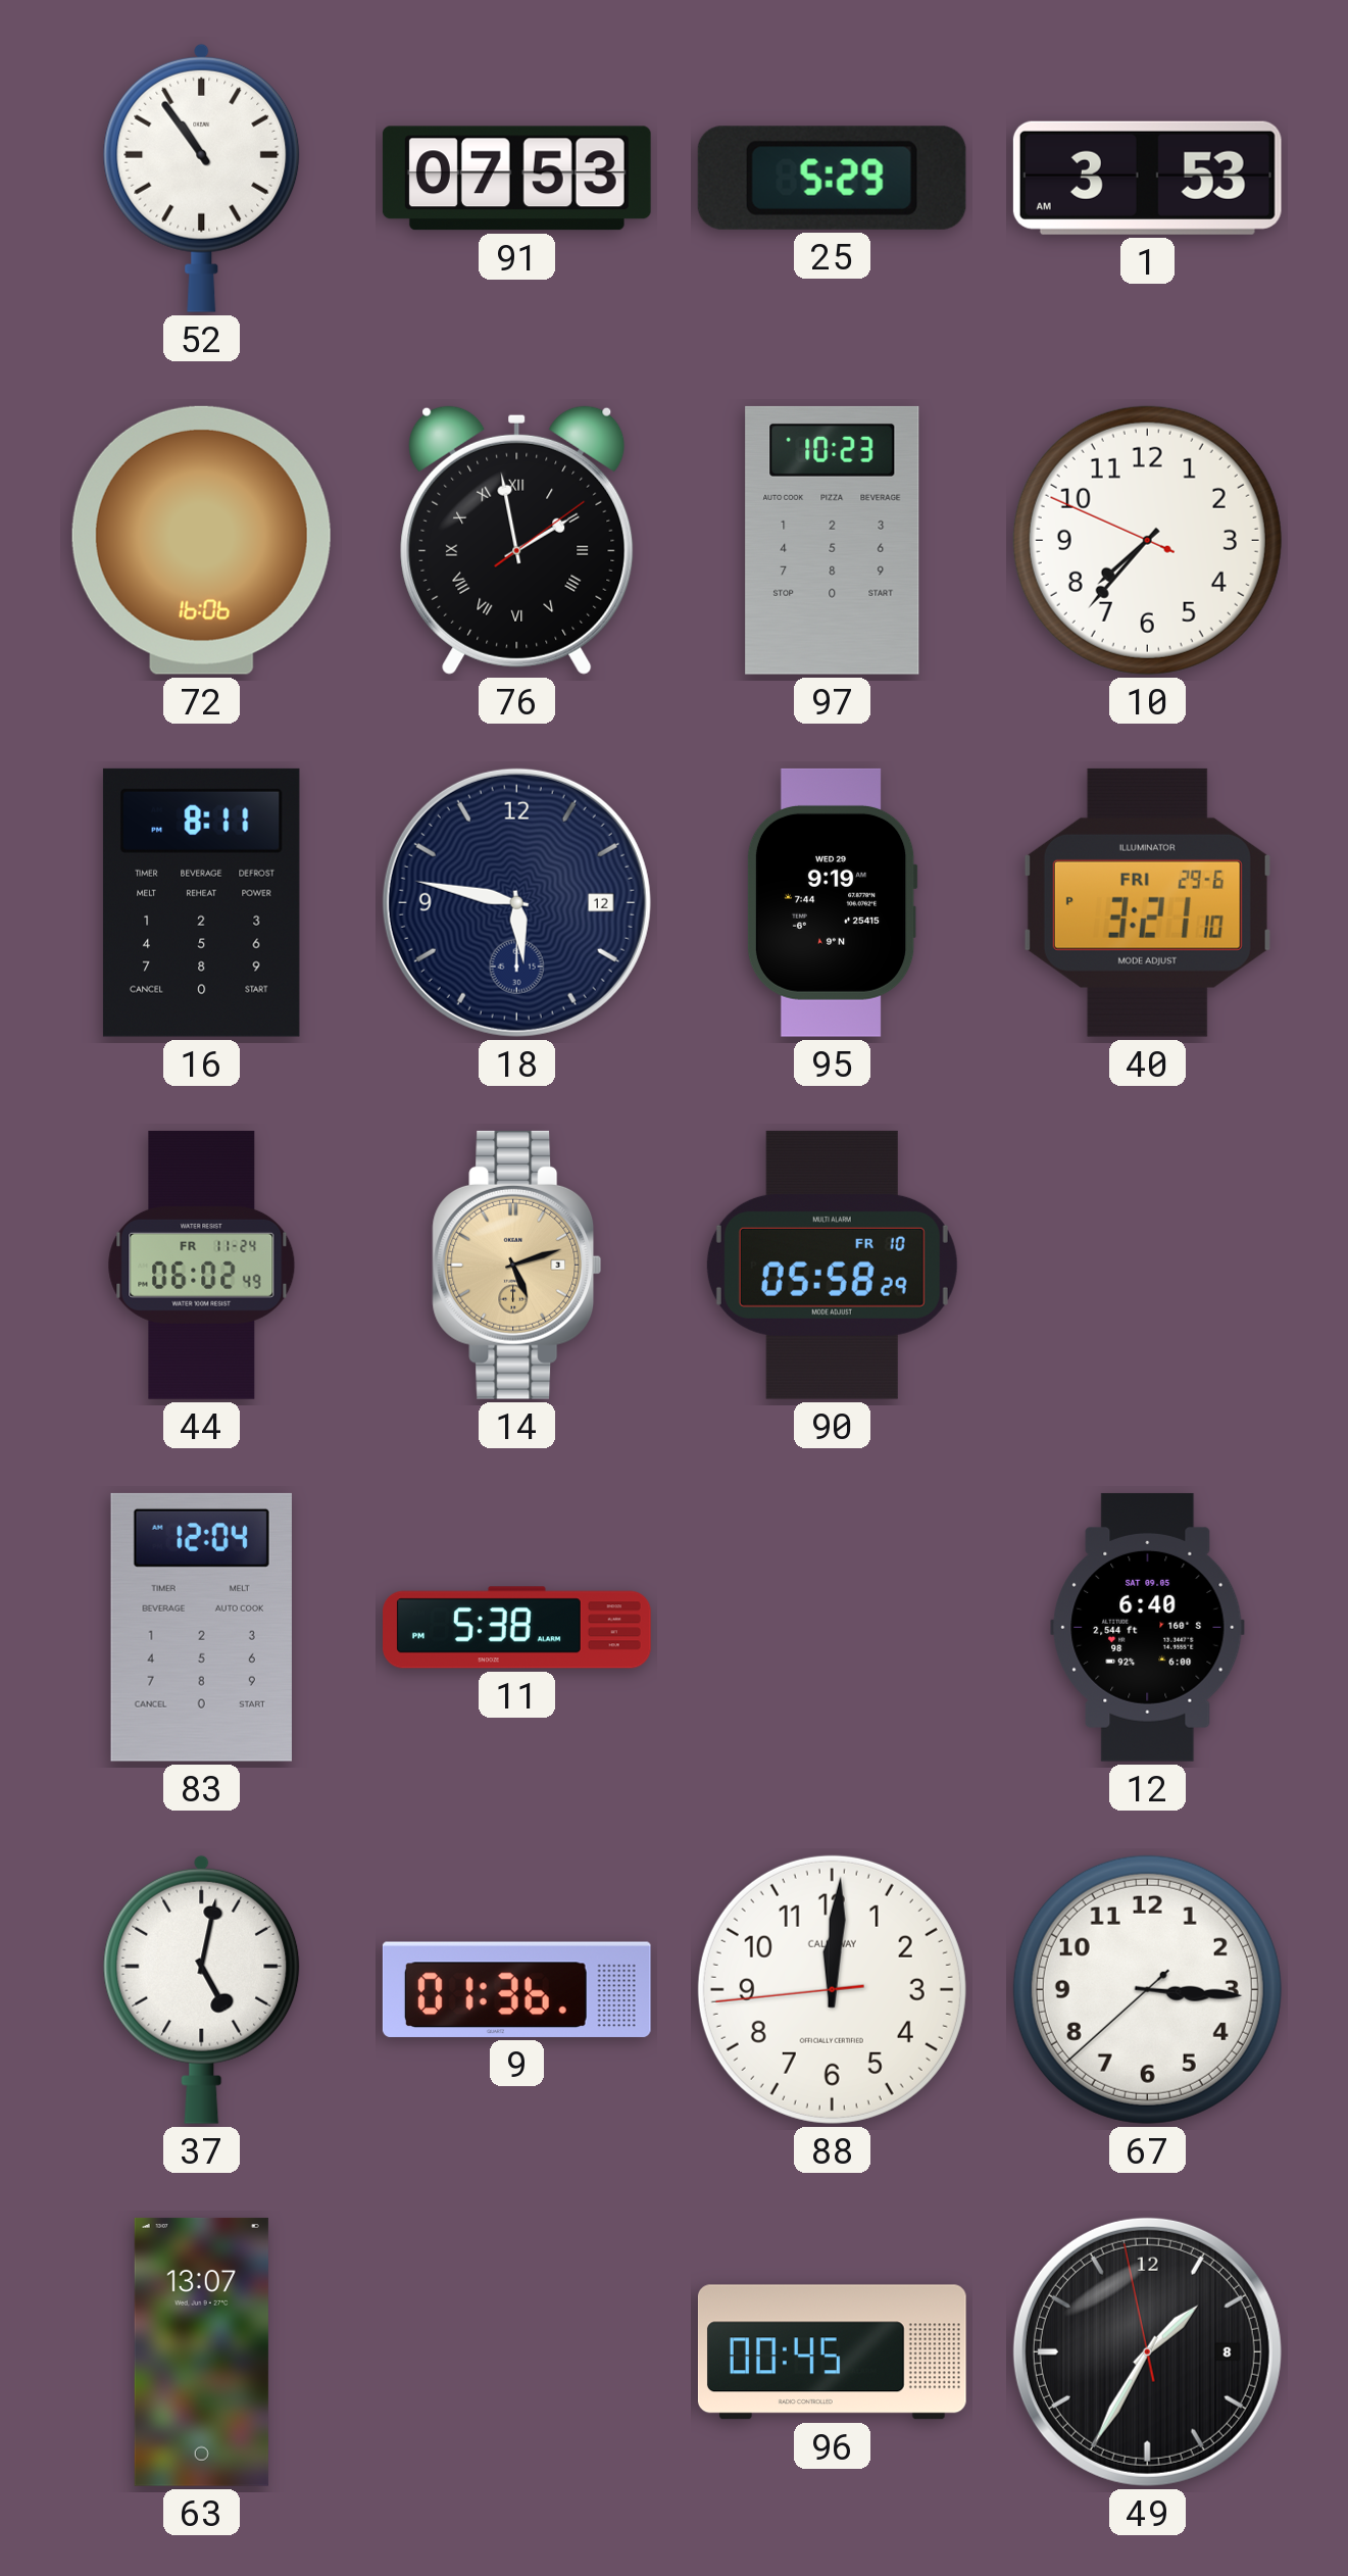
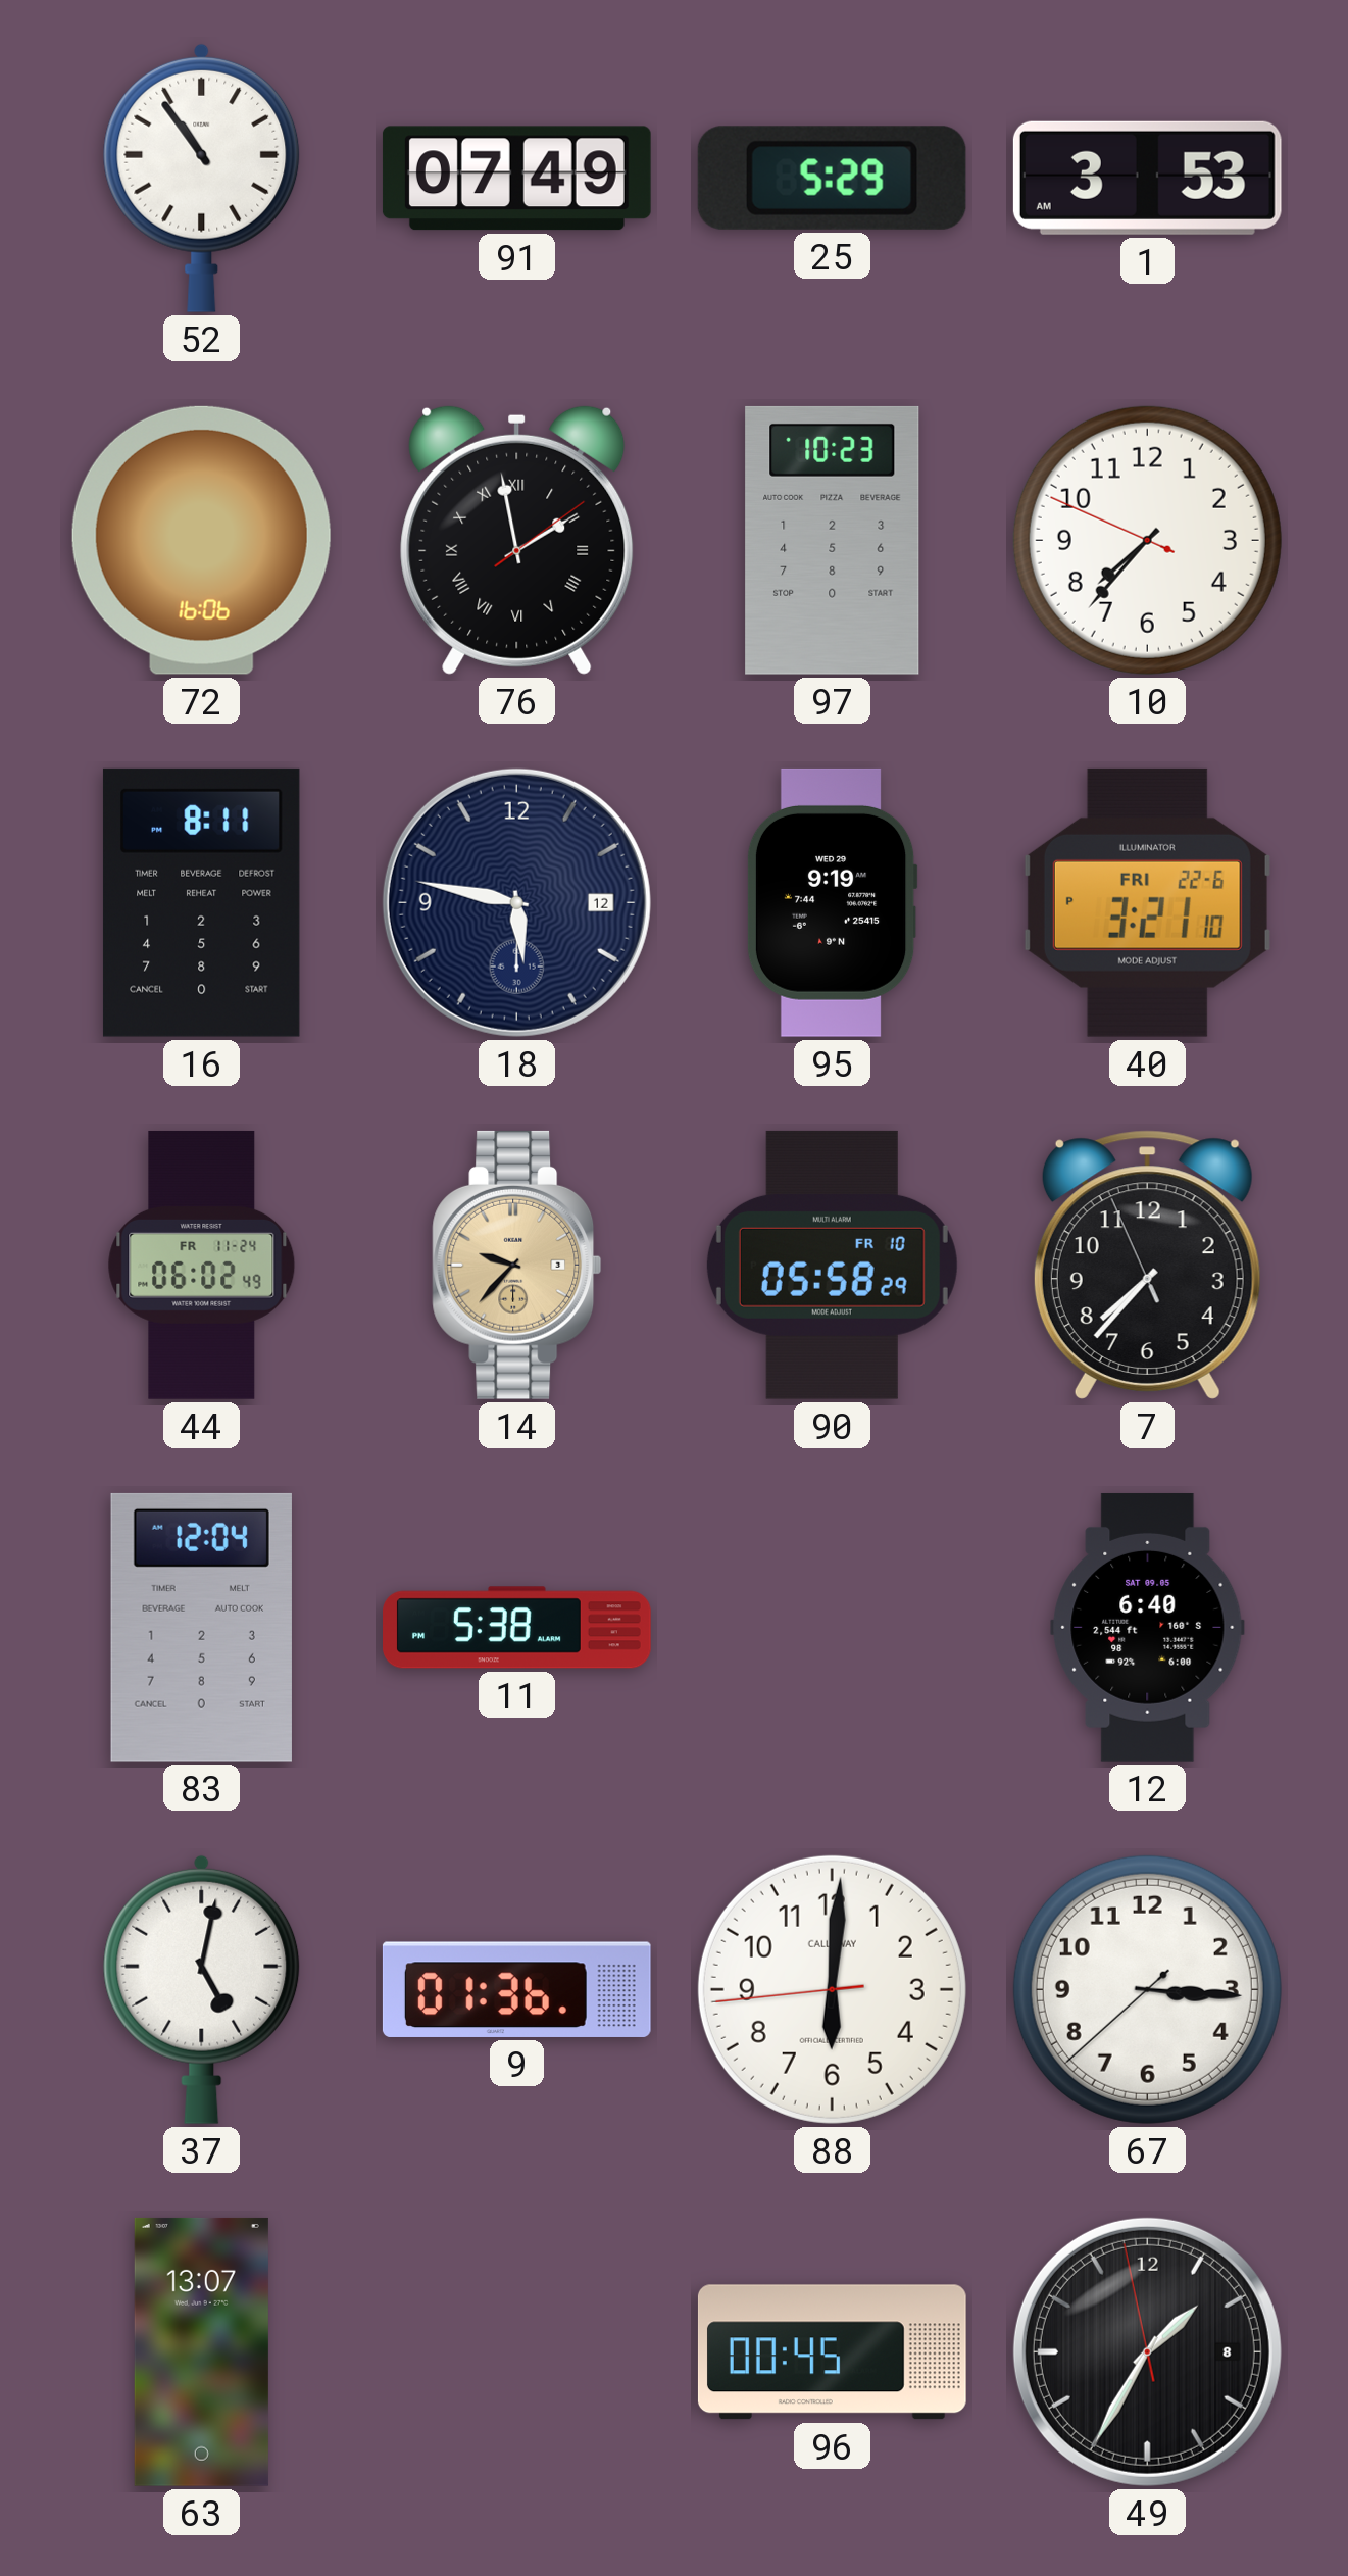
91: 07:53 -> 07:49 (516, 179)
40 date: FRI 29-6 -> FRI 22-6 (1147, 902)
14: 5:12 -> 9:37 (517, 1265)
7: none -> 7:36 (1147, 1265)
88: 12:00 -> 6:00 (832, 1989)
